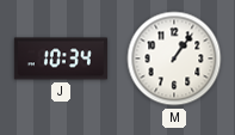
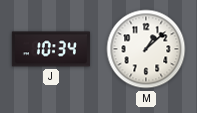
M: 1:06 -> 1:08 (146, 49)
